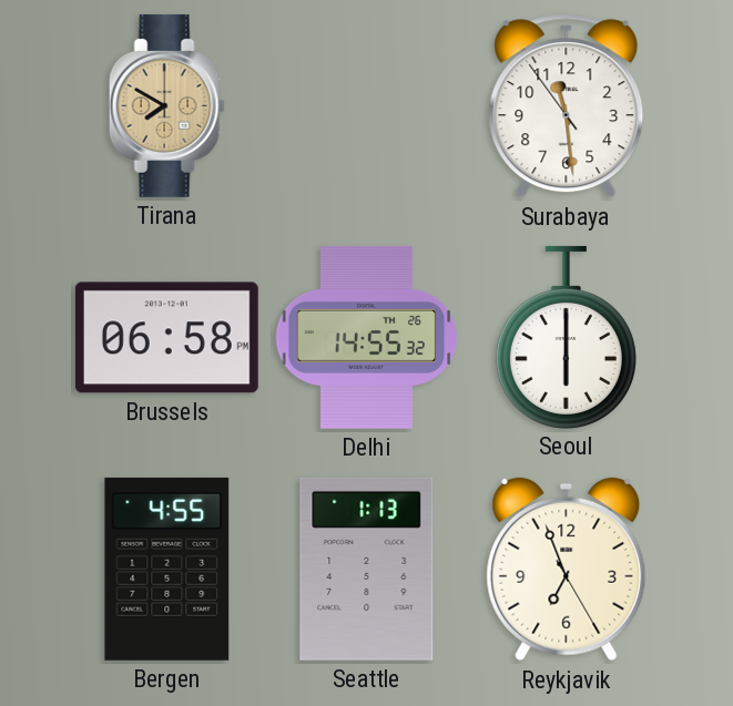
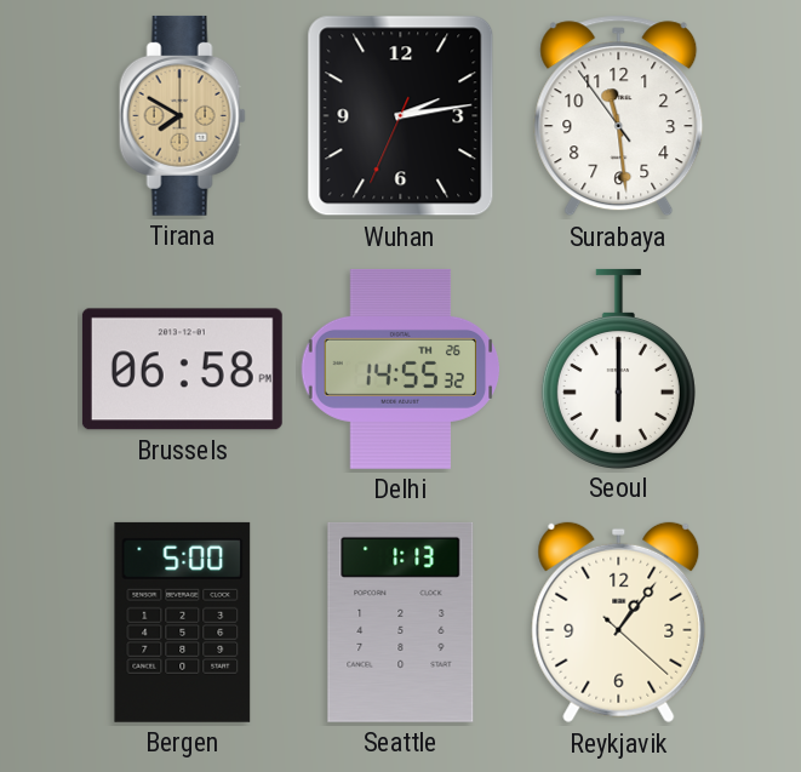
Wuhan: none -> 2:13 (401, 116)
Bergen: 4:55 -> 5:00 (183, 622)
Reykjavik: 6:56 -> 1:06 (619, 623)
